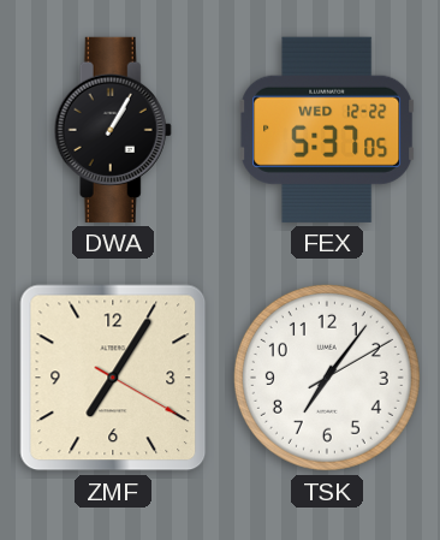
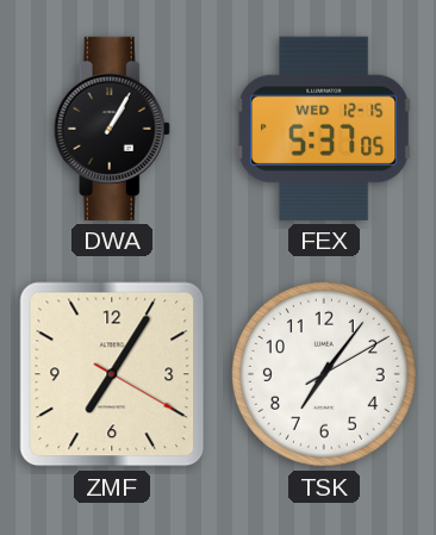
FEX date: WED 12-22 -> WED 12-15 (325, 129)
